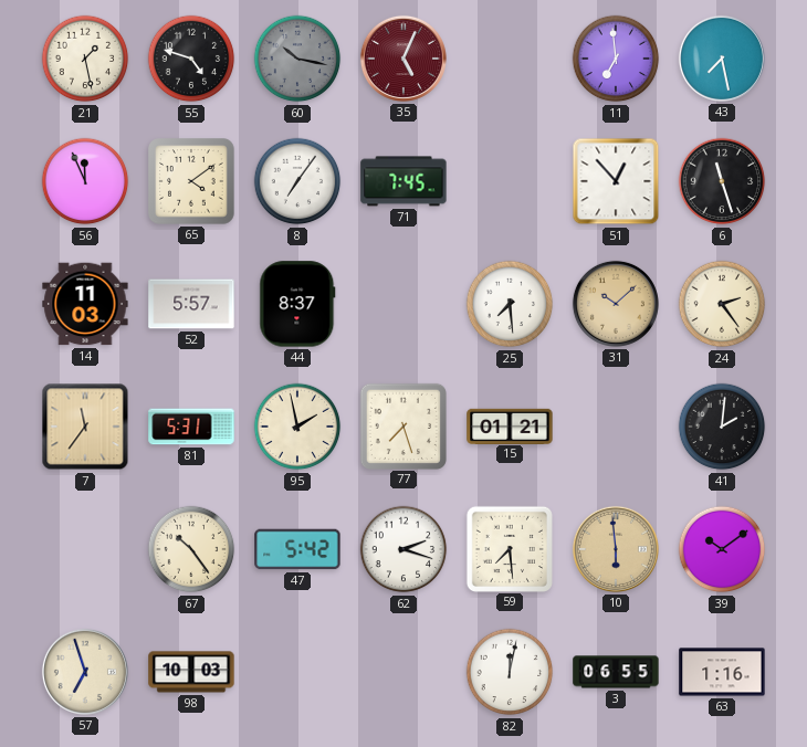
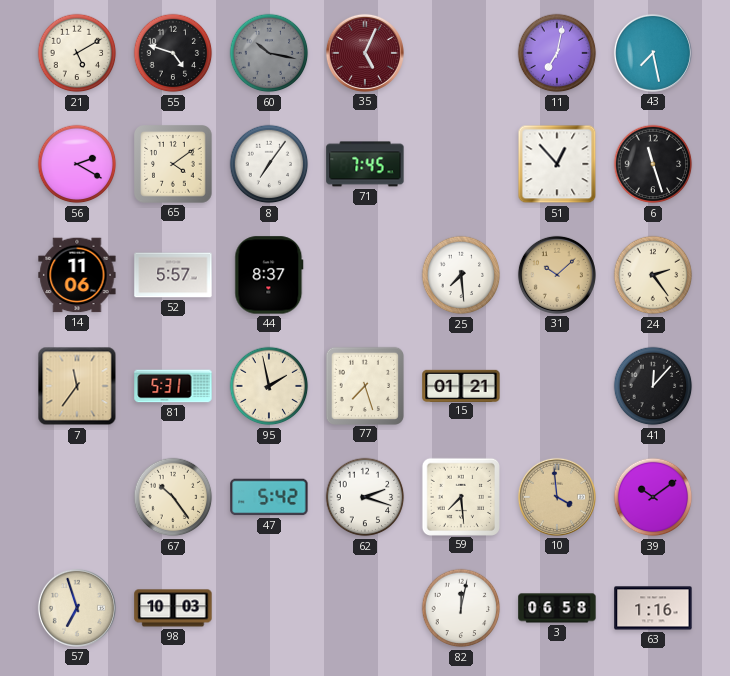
21: 1:28 -> 5:10 (77, 53)
11: 6:59 -> 7:02 (557, 53)
56: 11:56 -> 2:20 (77, 164)
14: 11:03 -> 11:06 (77, 275)
41: 2:01 -> 12:07 (653, 386)
10: 5:59 -> 3:59 (557, 497)
3: 06:55 -> 06:58 (557, 608)
